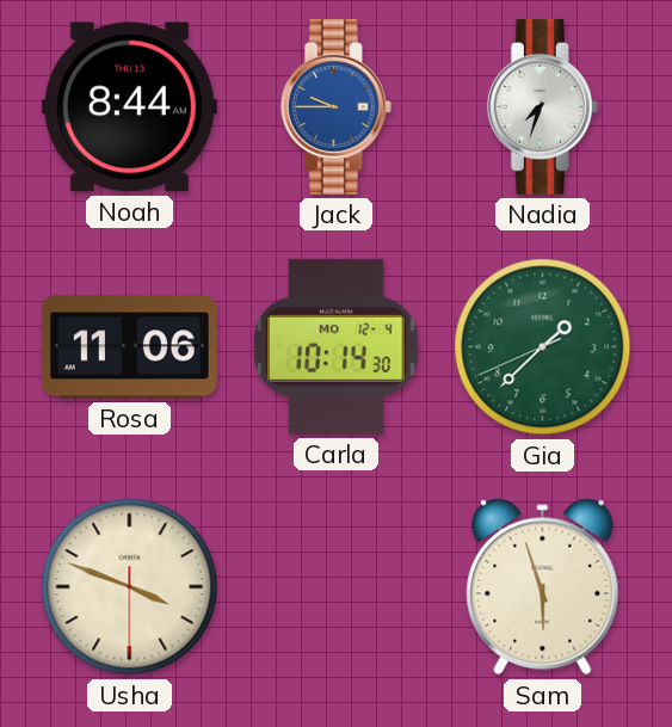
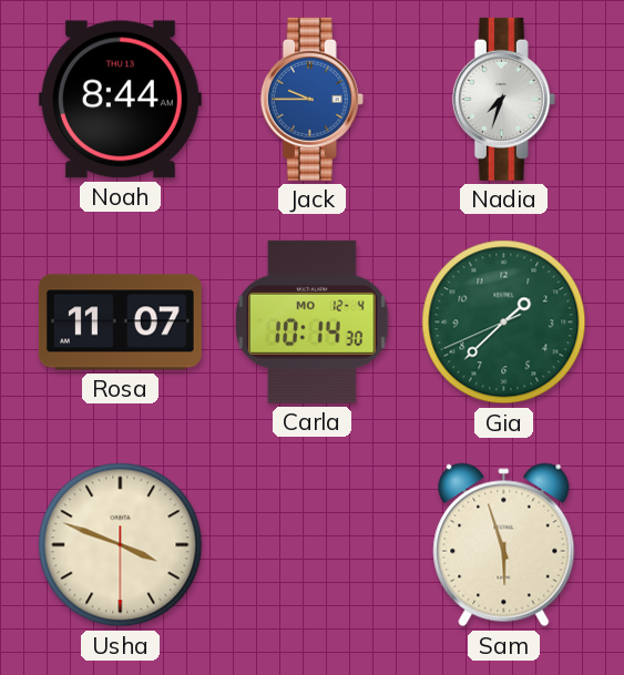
Rosa: 11:06 -> 11:07 (120, 323)
